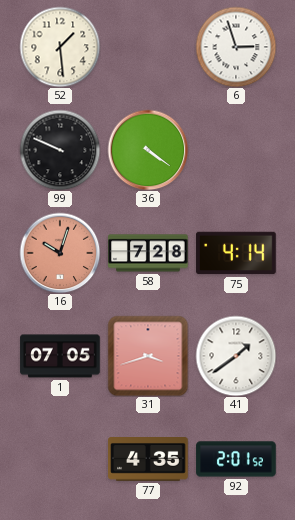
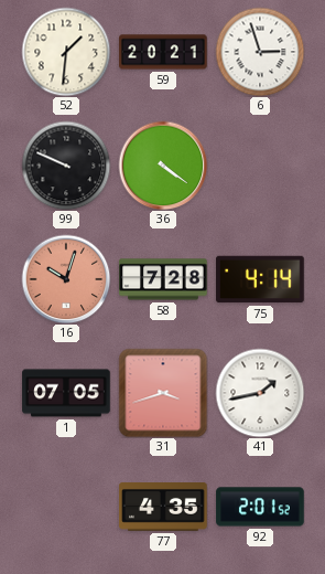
52: 1:29 -> 1:31 (66, 52)
59: none -> 20:21 (163, 52)
41: 1:39 -> 1:43 (260, 393)
